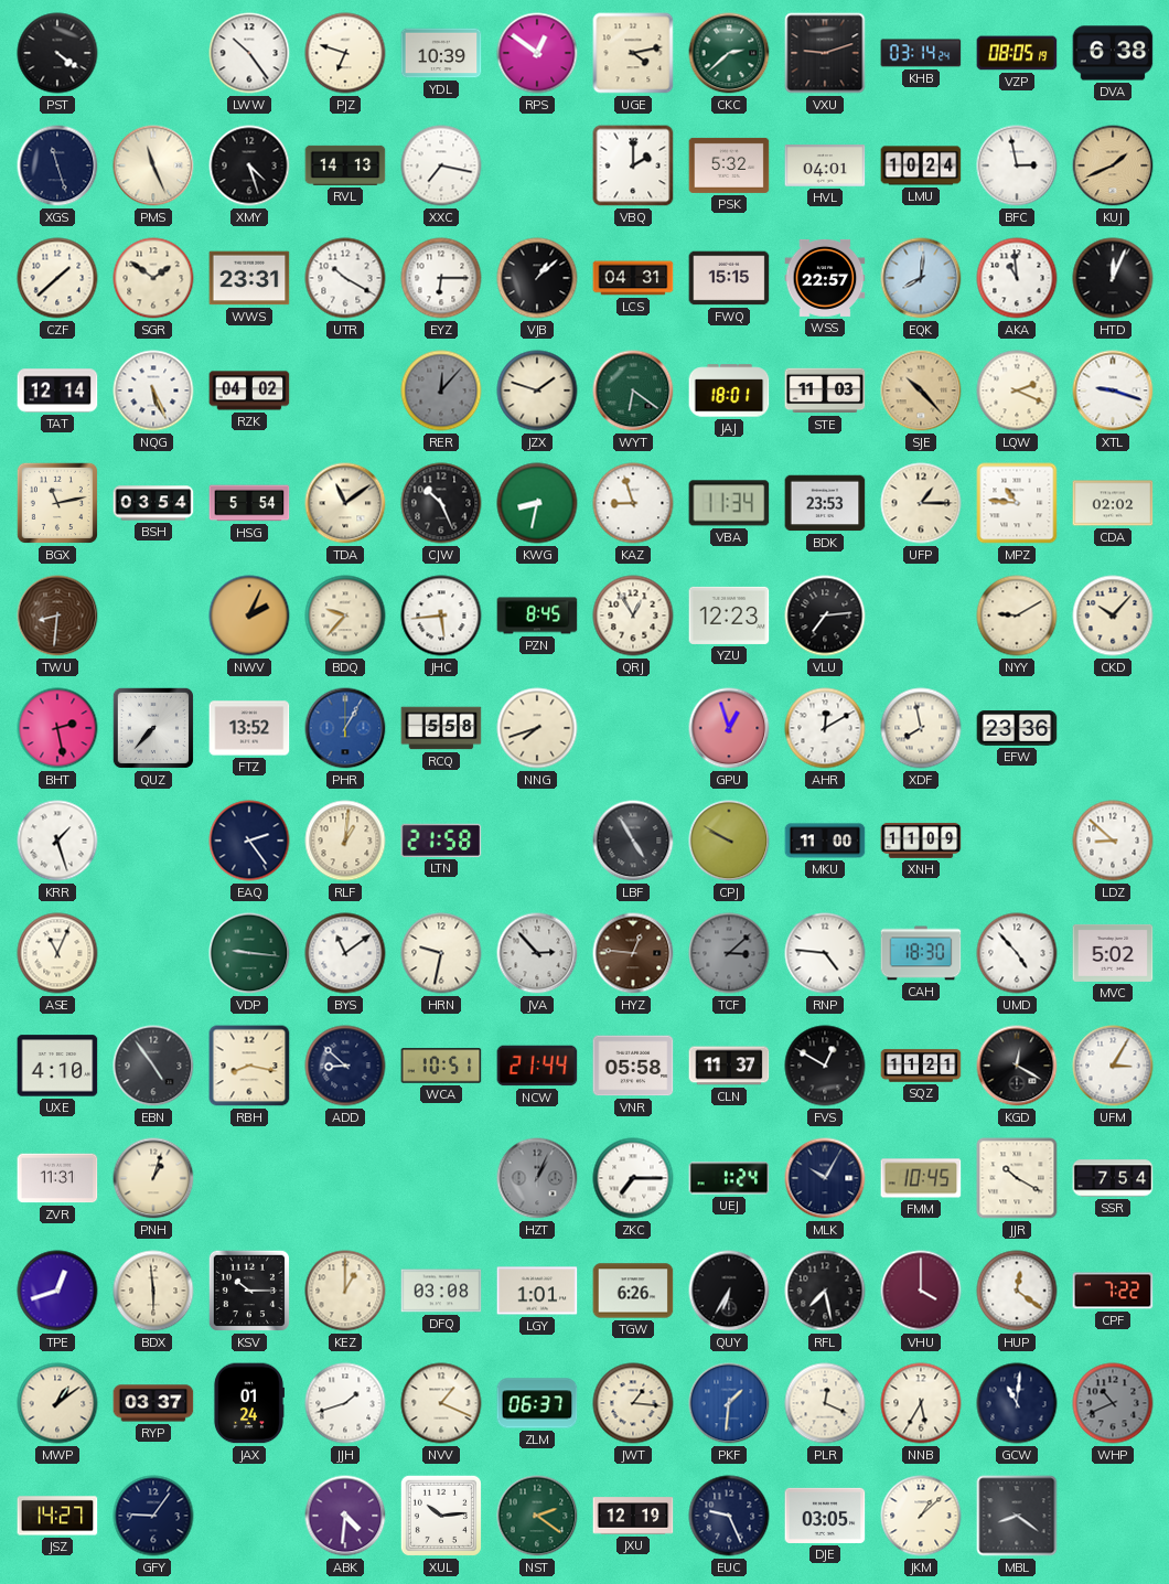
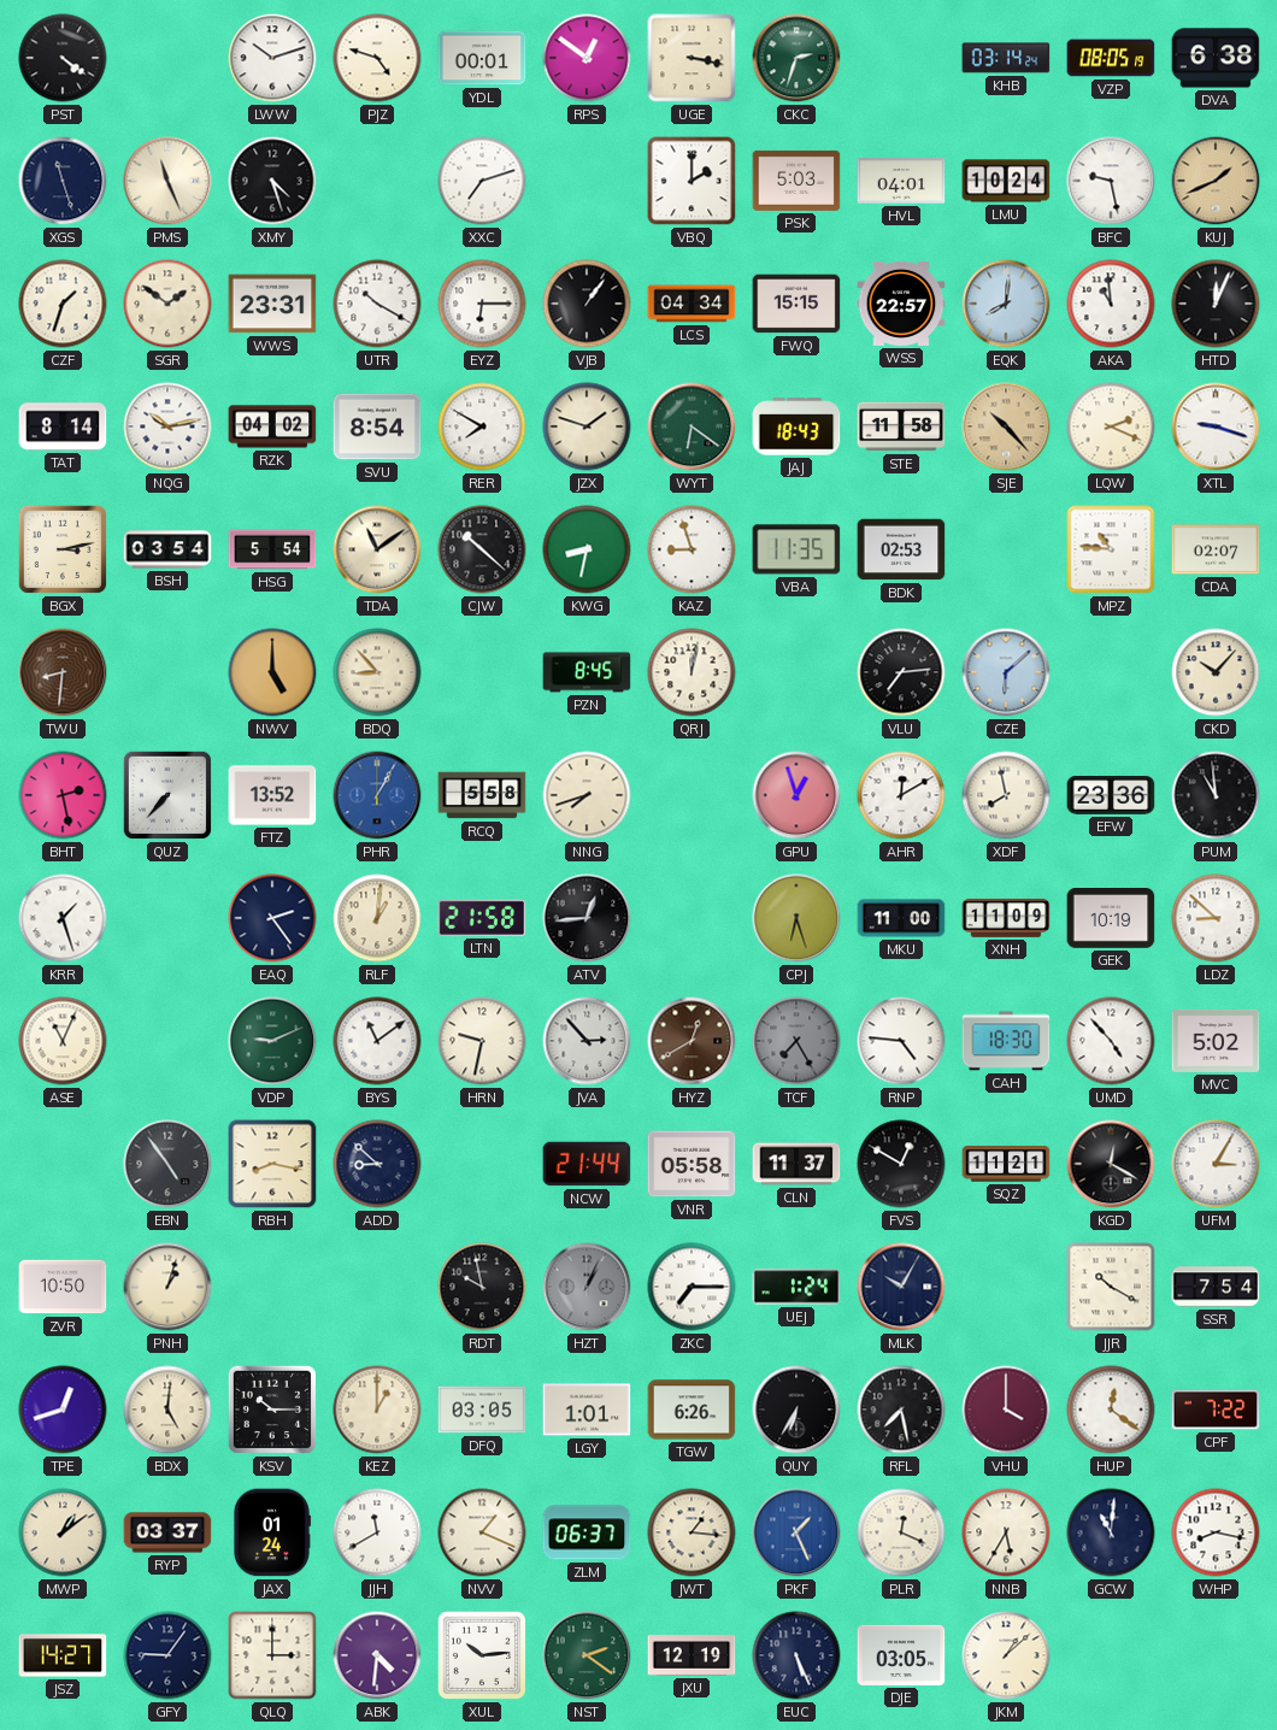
LWW: 10:24 -> 10:12 (272, 58)
PJZ: 6:48 -> 4:48 (377, 58)
YDL: 10:39 -> 00:01 (482, 58)
UGE: 4:13 -> 3:17 (692, 58)
CKC: 2:38 -> 2:33 (796, 58)
VXU: 9:12 -> none (825, 53)
RVL: 14:13 -> none (345, 165)
XXC: 7:17 -> 7:12 (482, 181)
PSK: 5:32 -> 5:03 (796, 181)
BFC: 2:58 -> 9:28 (1111, 181)
CZF: 1:38 -> 1:33 (63, 304)
VJB: 1:08 -> 1:06 (587, 304)
LCS: 04:31 -> 04:34 (692, 304)
TAT: 12:14 -> 8:14 (63, 426)
NQG: 5:26 -> 10:13 (167, 426)
SVU: none -> 8:54 (377, 426)
RER: 12:07 -> 7:50 (482, 426)
RER dial: grey -> white (482, 426)
JAJ: 18:01 -> 18:43 (796, 426)
STE: 11:03 -> 11:58 (901, 426)
BGX: 11:13 -> 3:13 (63, 549)
CJW: 10:26 -> 10:22 (482, 549)
VBA: 11:34 -> 11:35 (796, 549)
BDK: 23:53 -> 02:53 (901, 549)
UFP: 1:15 -> none (921, 503)
CDA: 02:02 -> 02:07 (1216, 549)
NWV: 2:04 -> 5:00 (272, 672)
BDQ: 9:37 -> 8:53 (377, 672)
JHC: 5:44 -> none (441, 616)
QRJ: 12:55 -> 12:02 (692, 672)
YZU: 12:23 -> none (729, 616)
CZE: none -> 6:08 (1006, 672)
NYY: 9:10 -> none (1017, 616)
PUM: none -> 10:59 (1216, 795)
ATV: none -> 12:44 (587, 918)
LBF: 4:55 -> none (633, 841)
CPJ: 9:50 -> 6:27 (796, 918)
GEK: none -> 10:19 (1111, 918)
VDP: 9:16 -> 9:11 (272, 1041)
HYZ: 12:46 -> 12:40 (692, 1041)
TCF: 3:08 -> 7:25 (796, 1041)
UXE: 4:10 -> none (57, 1066)
WCA: 10:51 -> none (441, 1066)
ZVR: 11:31 -> 10:50 (63, 1287)
RDT: none -> 9:58 (482, 1287)
FMM: 10:45 -> none (921, 1178)
BDX: 5:59 -> 5:01 (167, 1410)
DFQ: 03:08 -> 03:05 (482, 1410)
JJH: 1:42 -> 11:40 (377, 1532)
PKF: 1:31 -> 1:26 (796, 1532)
WHP: 10:41 -> 8:17 (1216, 1532)
WHP dial: grey -> white (1216, 1532)
QLQ: none -> 3:00 (272, 1655)
EUC: 9:26 -> 5:26 (796, 1655)
MBL: 8:21 -> none (1017, 1516)
